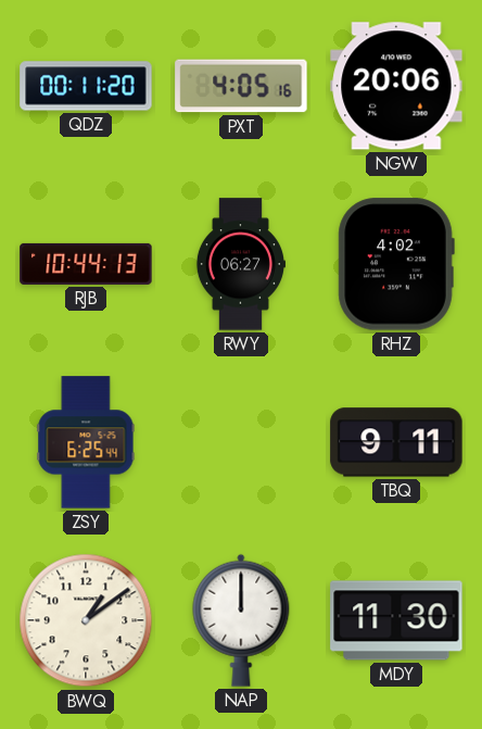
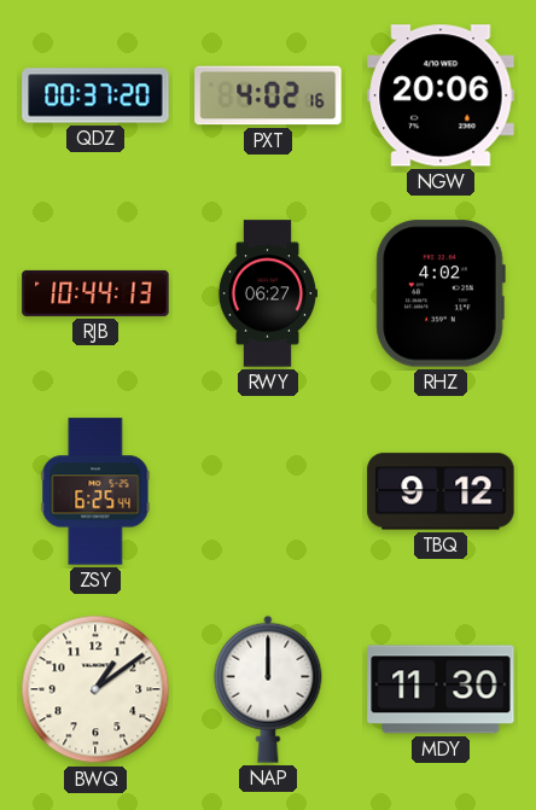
QDZ: 00:11 -> 00:37 (95, 95)
PXT: 4:05 -> 4:02 (268, 95)
TBQ: 9:11 -> 9:12 (441, 491)
